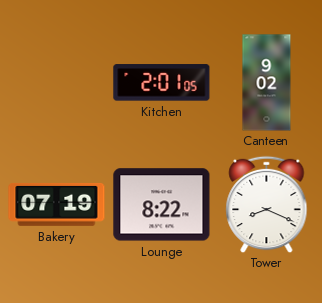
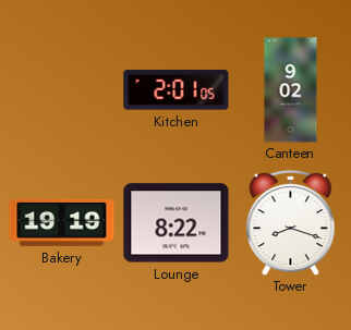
Bakery: 07:19 -> 19:19 (62, 222)
Tower: 8:19 -> 8:18 (291, 222)
